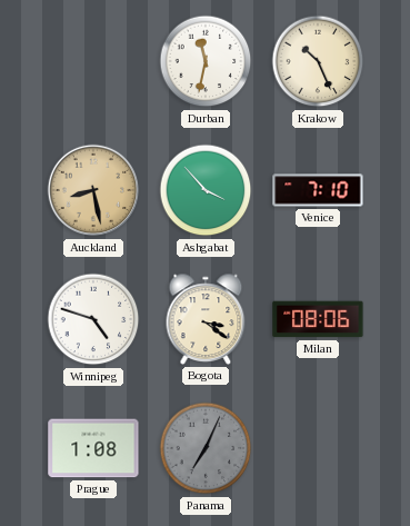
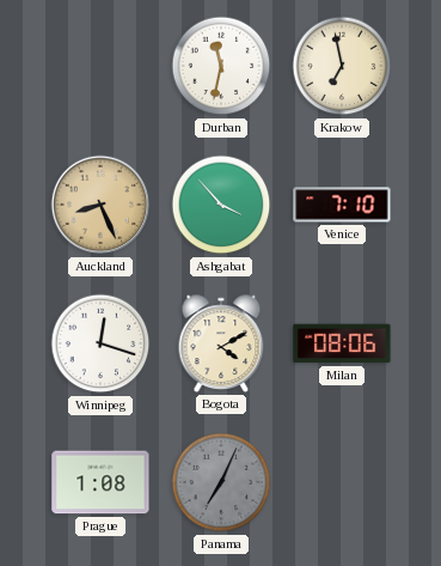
Krakow: 10:26 -> 6:58 (342, 66)
Auckland: 8:28 -> 8:26 (100, 205)
Winnipeg: 4:48 -> 12:18 (100, 343)
Bogota: 3:21 -> 4:10 (221, 343)
